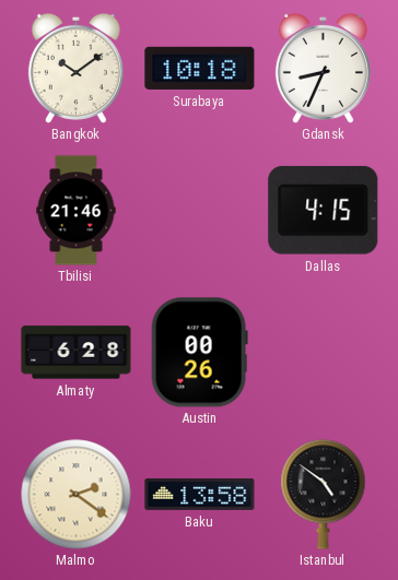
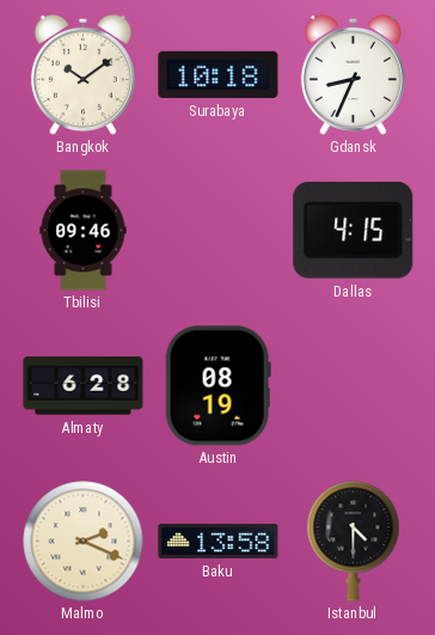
Tbilisi: 21:46 -> 09:46 (84, 231)
Austin: 00:26 -> 08:19 (217, 386)
Malmo: 2:21 -> 2:19 (84, 542)
Istanbul: 4:51 -> 4:30 (354, 542)
